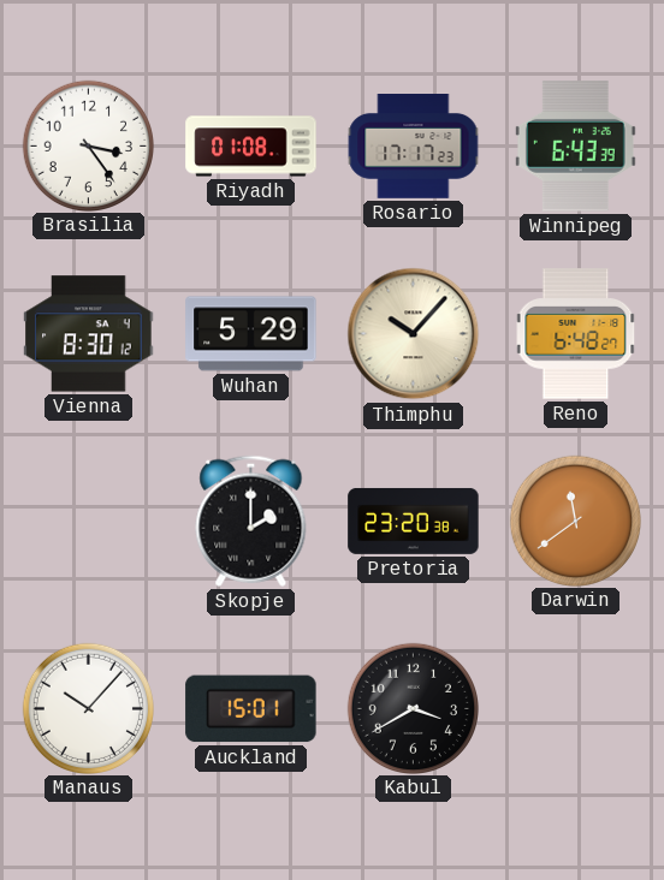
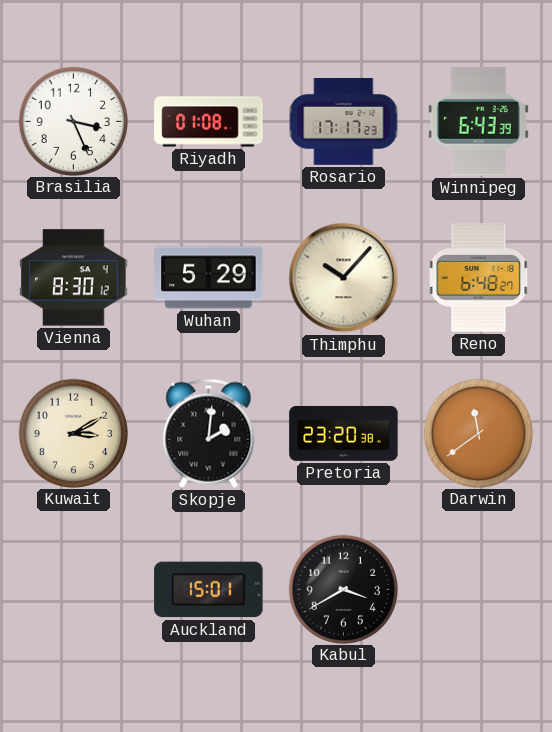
Brasilia: 3:24 -> 3:26 (73, 121)
Kuwait: none -> 3:10 (73, 433)
Skopje: 2:00 -> 2:01 (209, 433)
Manaus: 10:07 -> none (88, 708)
